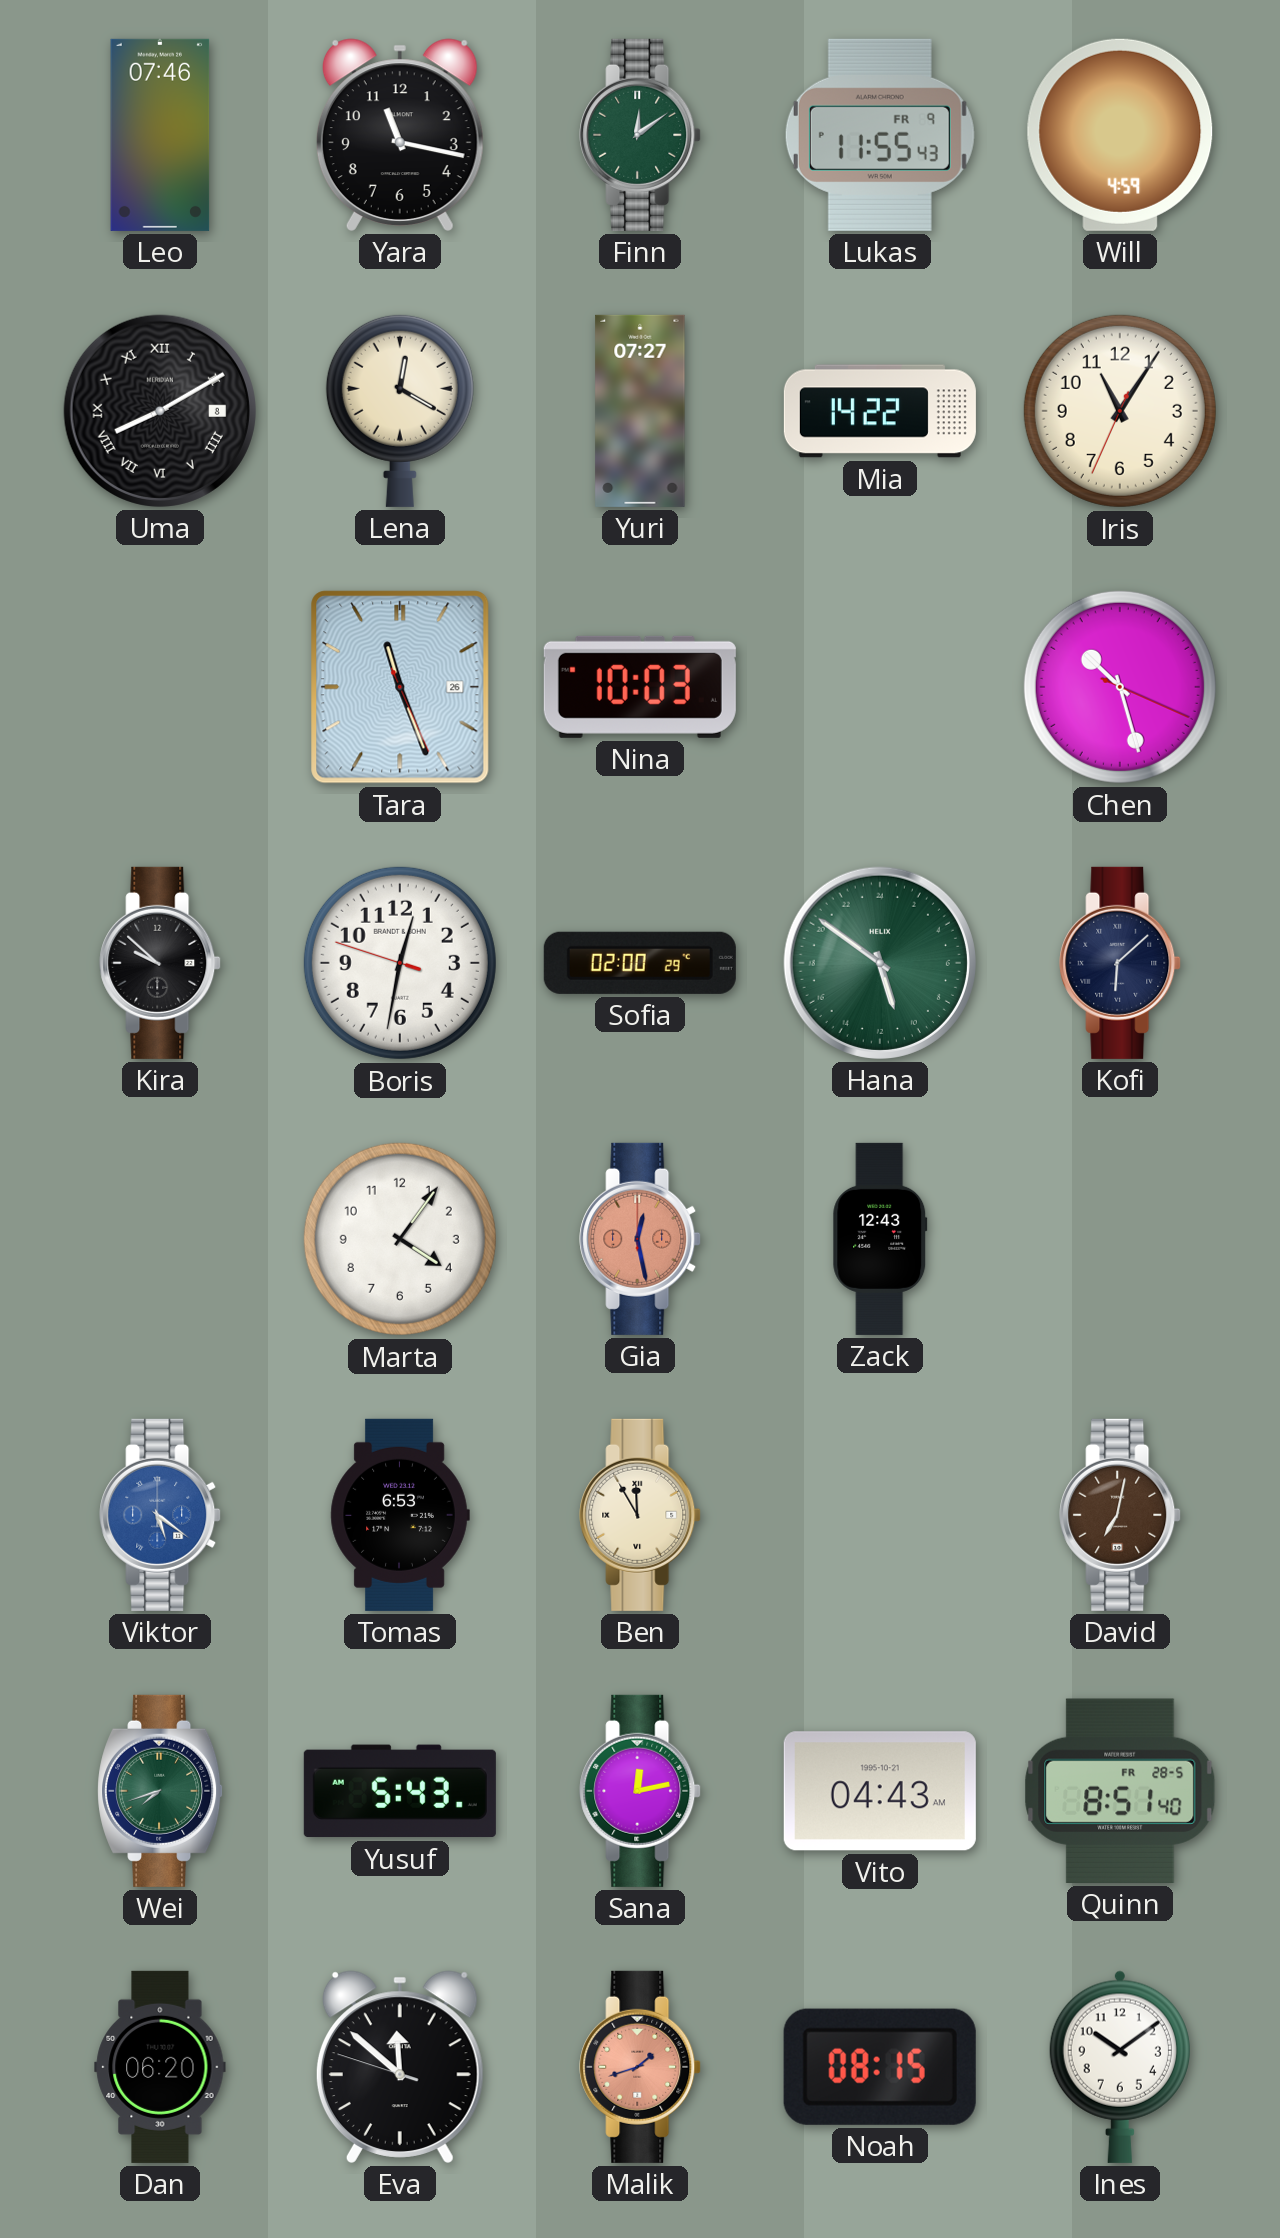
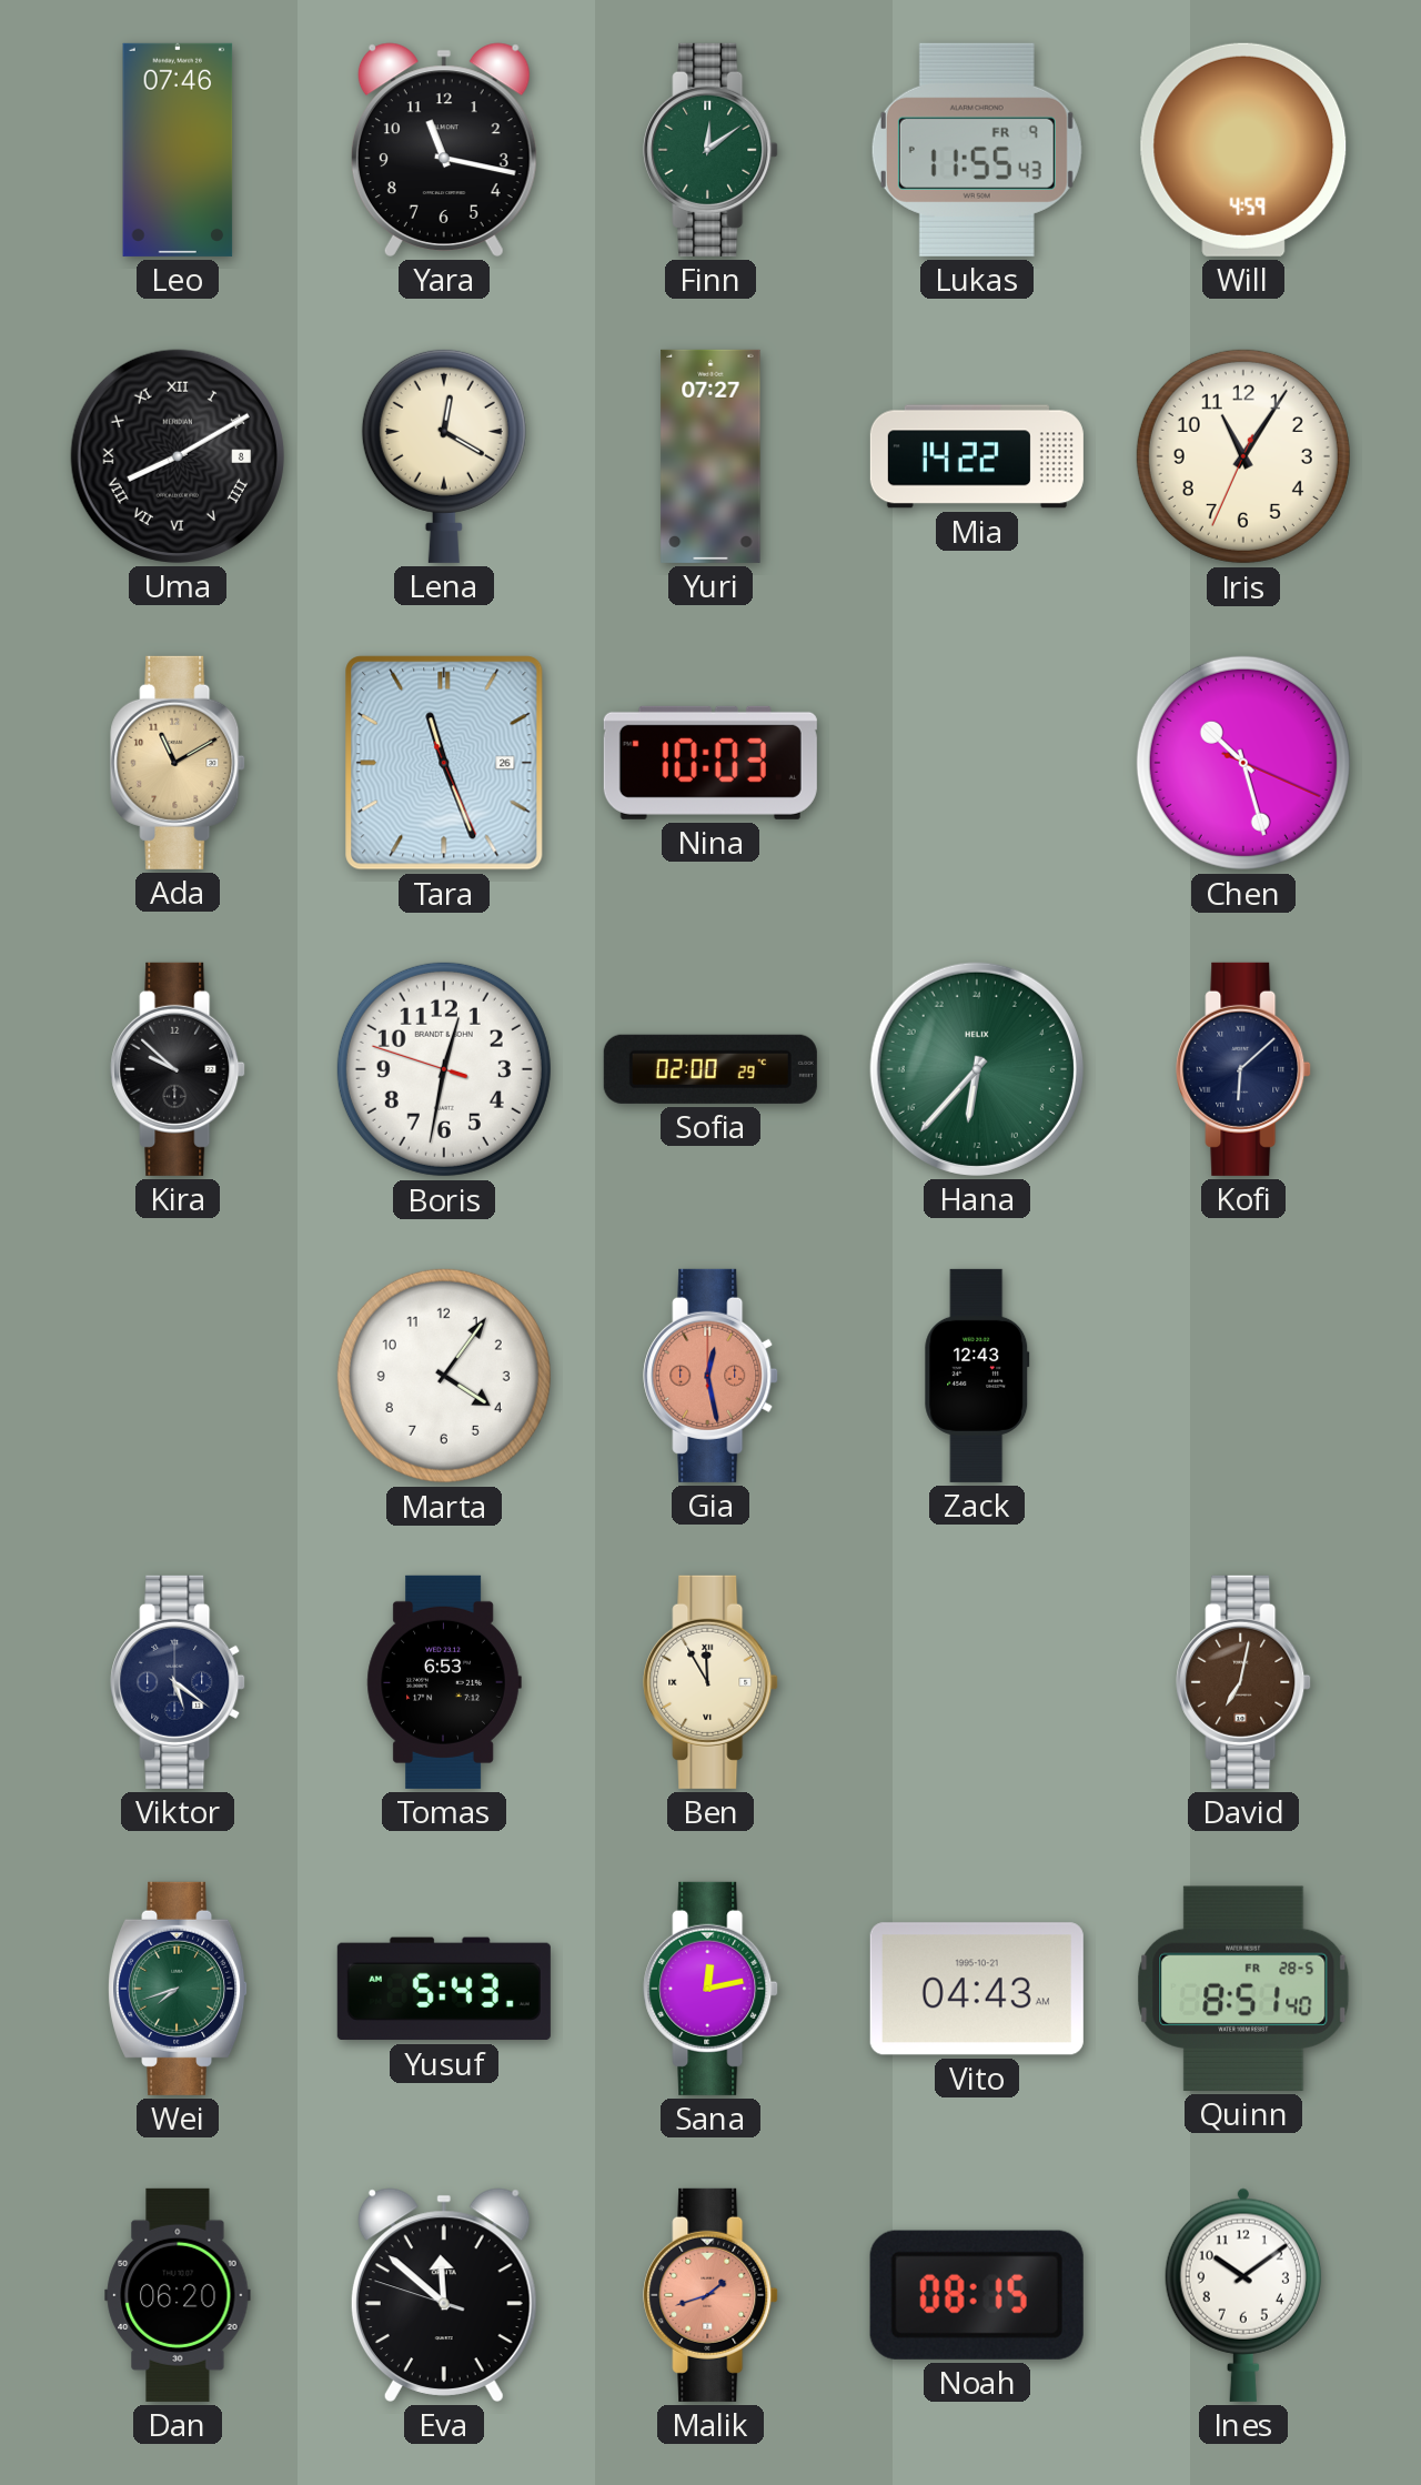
Ada: none -> 11:10 (178, 763)
Hana: 10:51 -> 12:37 (977, 1069)
Viktor dial: blue -> navy (178, 1682)
